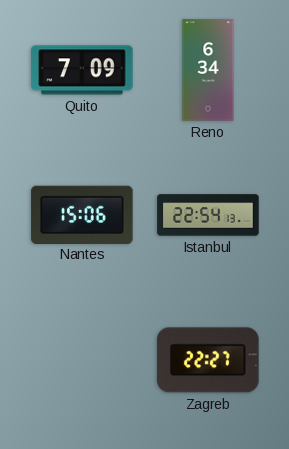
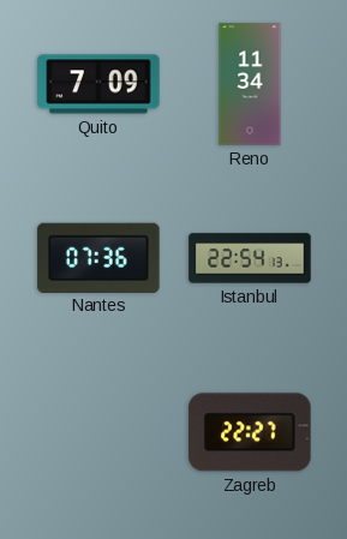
Reno: 6:34 -> 11:34 (250, 84)
Nantes: 15:06 -> 07:36 (98, 257)
